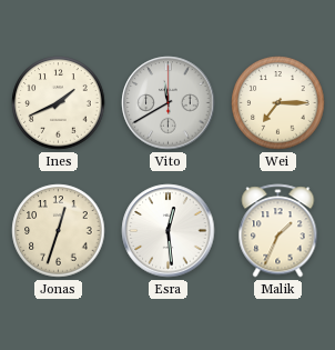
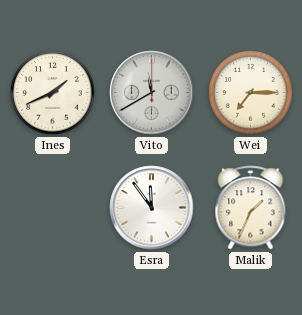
Jonas: 12:33 -> none (59, 231)
Esra: 12:29 -> 11:54 (152, 208)
